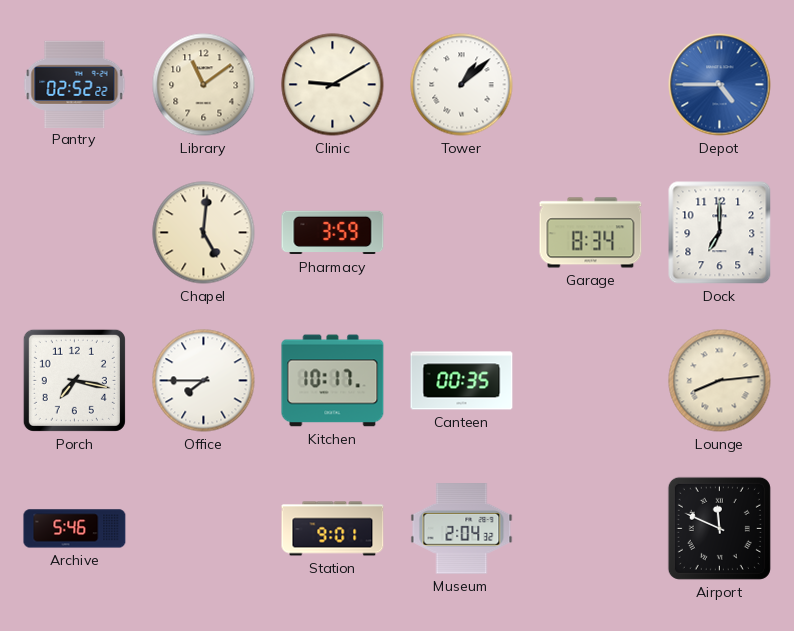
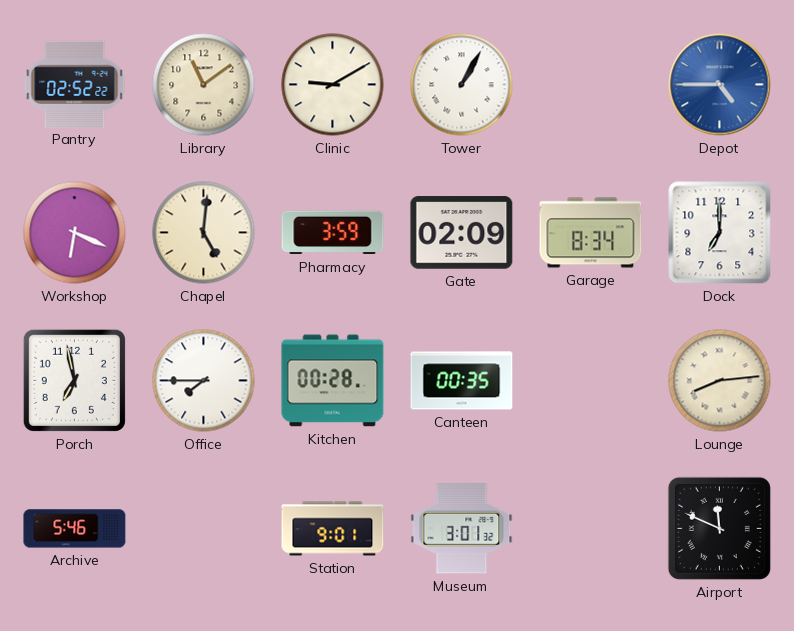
Tower: 1:08 -> 1:05 (462, 85)
Workshop: none -> 6:19 (75, 233)
Gate: none -> 02:09 (462, 233)
Porch: 7:17 -> 6:58 (74, 380)
Kitchen: 10:17 -> 00:28 (333, 381)
Museum: 2:04 -> 3:01 (462, 529)
